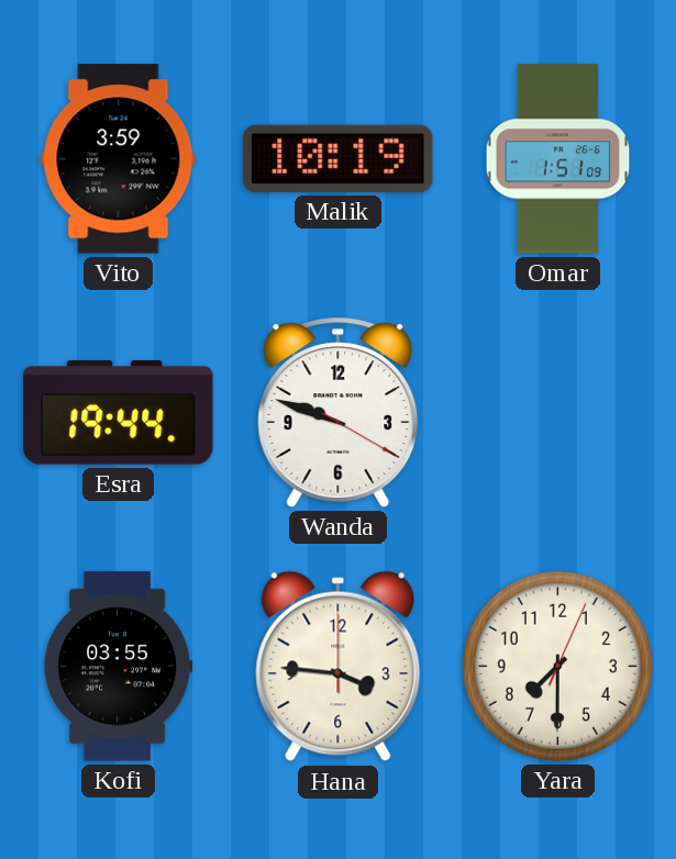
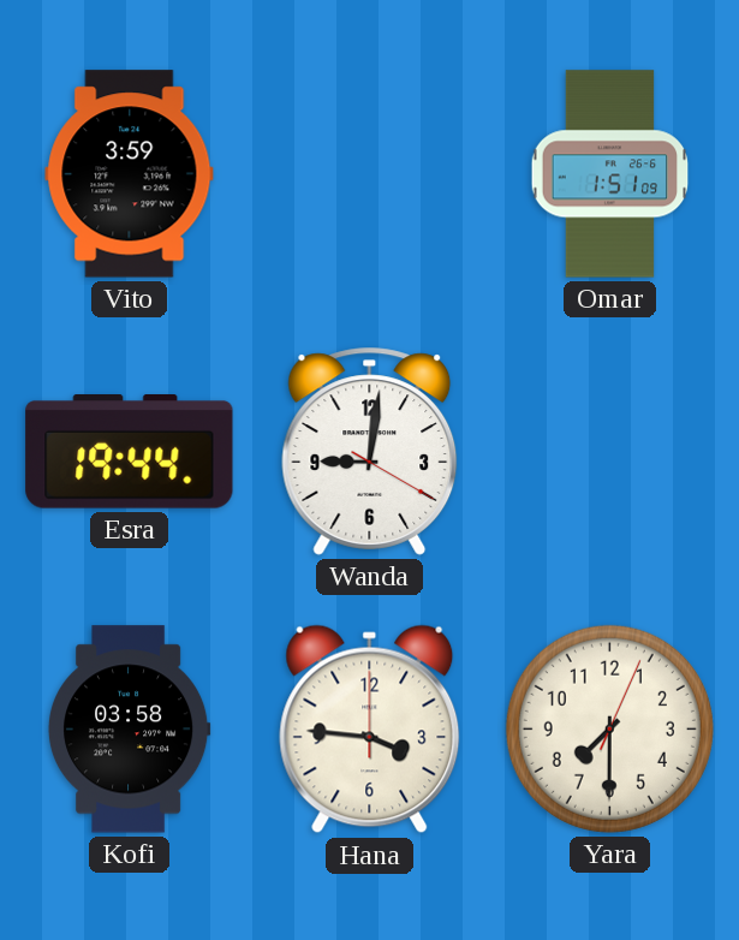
Malik: 10:19 -> none (339, 158)
Wanda: 9:48 -> 9:01 (370, 451)
Kofi: 03:55 -> 03:58 (129, 730)
